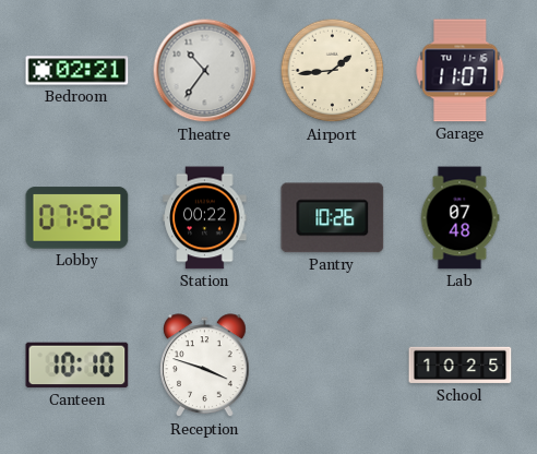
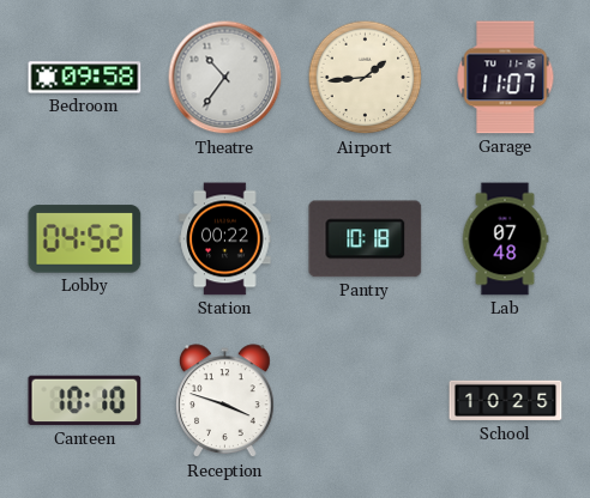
Bedroom: 02:21 -> 09:58 (85, 78)
Lobby: 07:52 -> 04:52 (85, 239)
Pantry: 10:26 -> 10:18 (366, 239)
